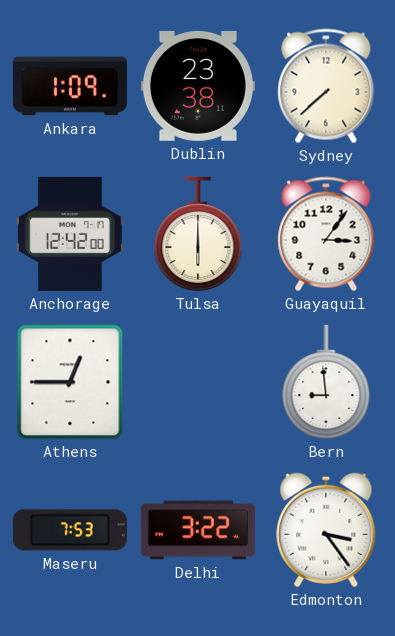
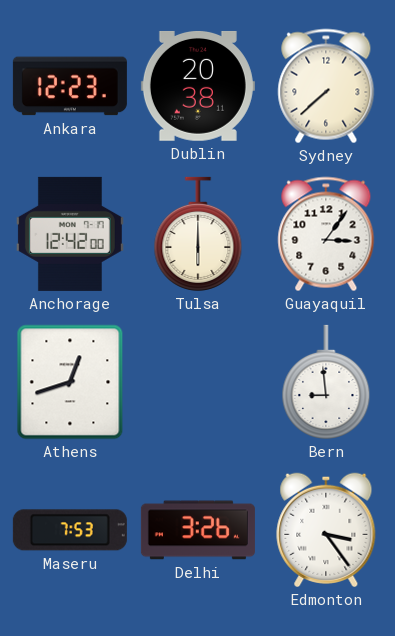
Ankara: 1:09 -> 12:23 (70, 86)
Dublin: 23:38 -> 20:38 (198, 86)
Athens: 12:45 -> 12:42 (70, 382)
Delhi: 3:22 -> 3:26 (198, 530)
